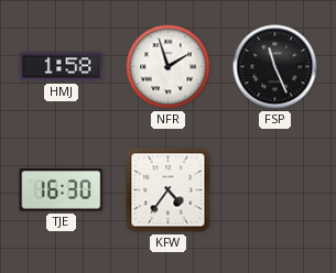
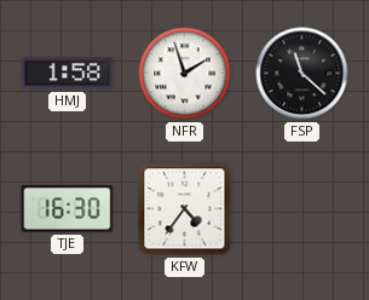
FSP: 11:26 -> 11:22 (302, 74)
